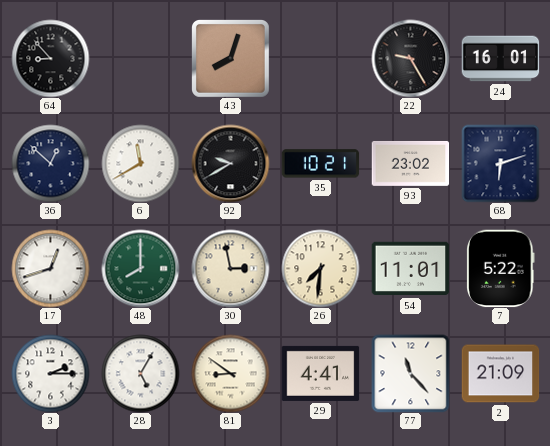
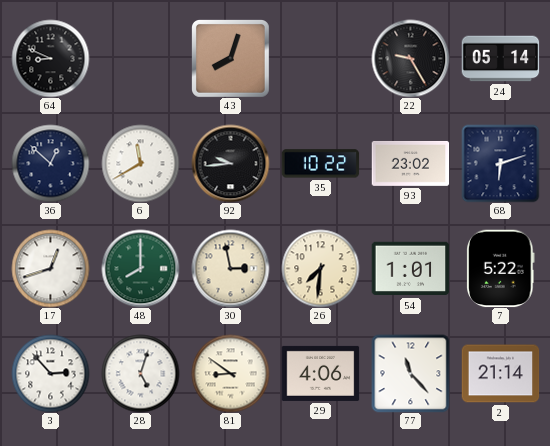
64: 8:53 -> 8:49 (50, 58)
24: 16:01 -> 05:14 (500, 59)
92: 9:40 -> 9:44 (230, 163)
35: 10:21 -> 10:22 (320, 164)
54: 11:01 -> 1:01 (410, 269)
3: 2:15 -> 2:53 (50, 373)
28: 5:05 -> 5:03 (140, 373)
29: 4:41 -> 4:06 (320, 373)
2: 21:09 -> 21:14 (500, 374)
